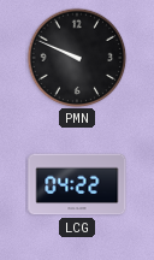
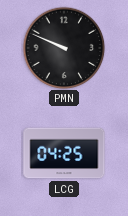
LCG: 04:22 -> 04:25 (64, 153)
